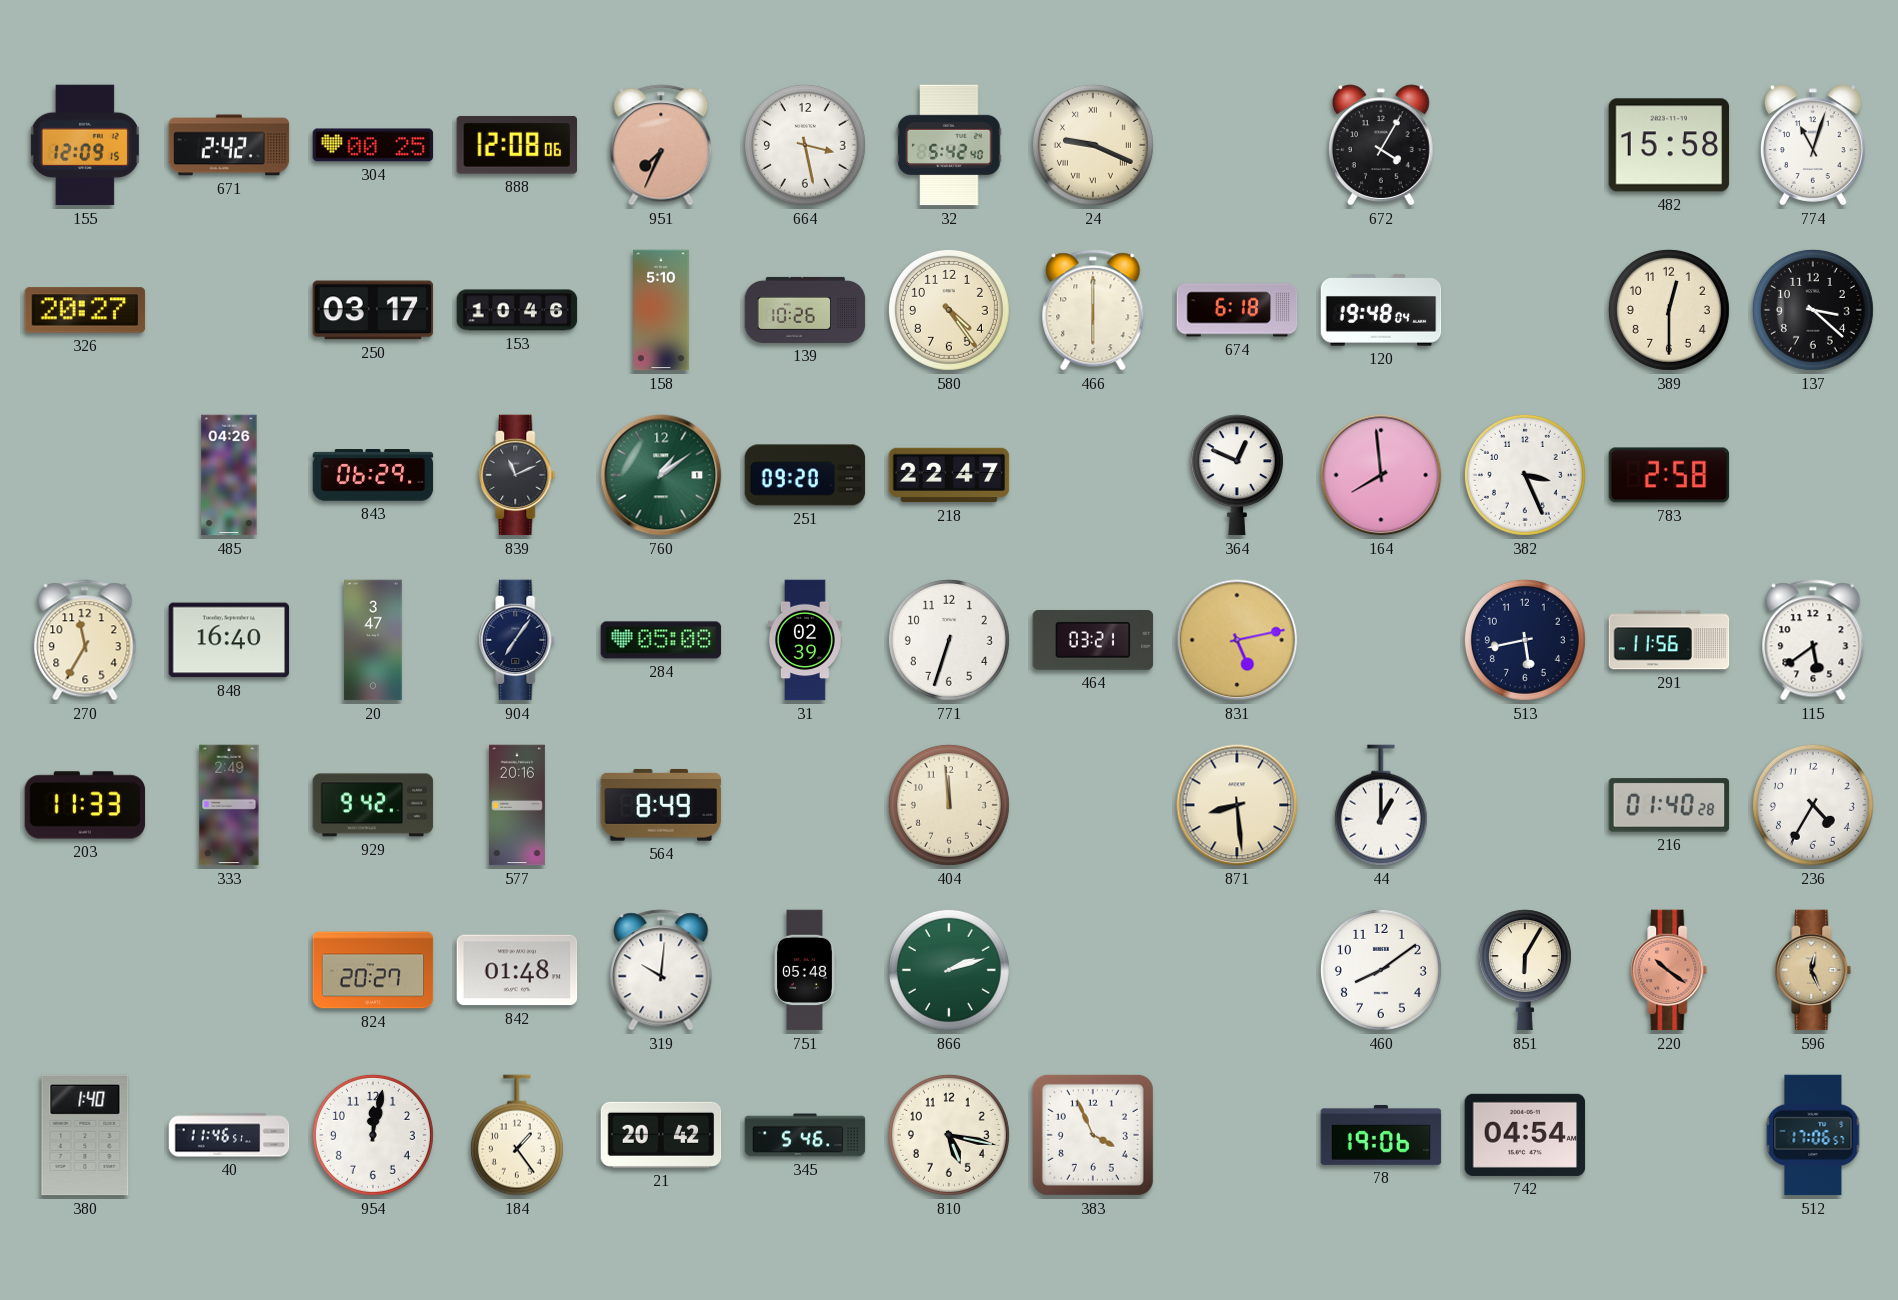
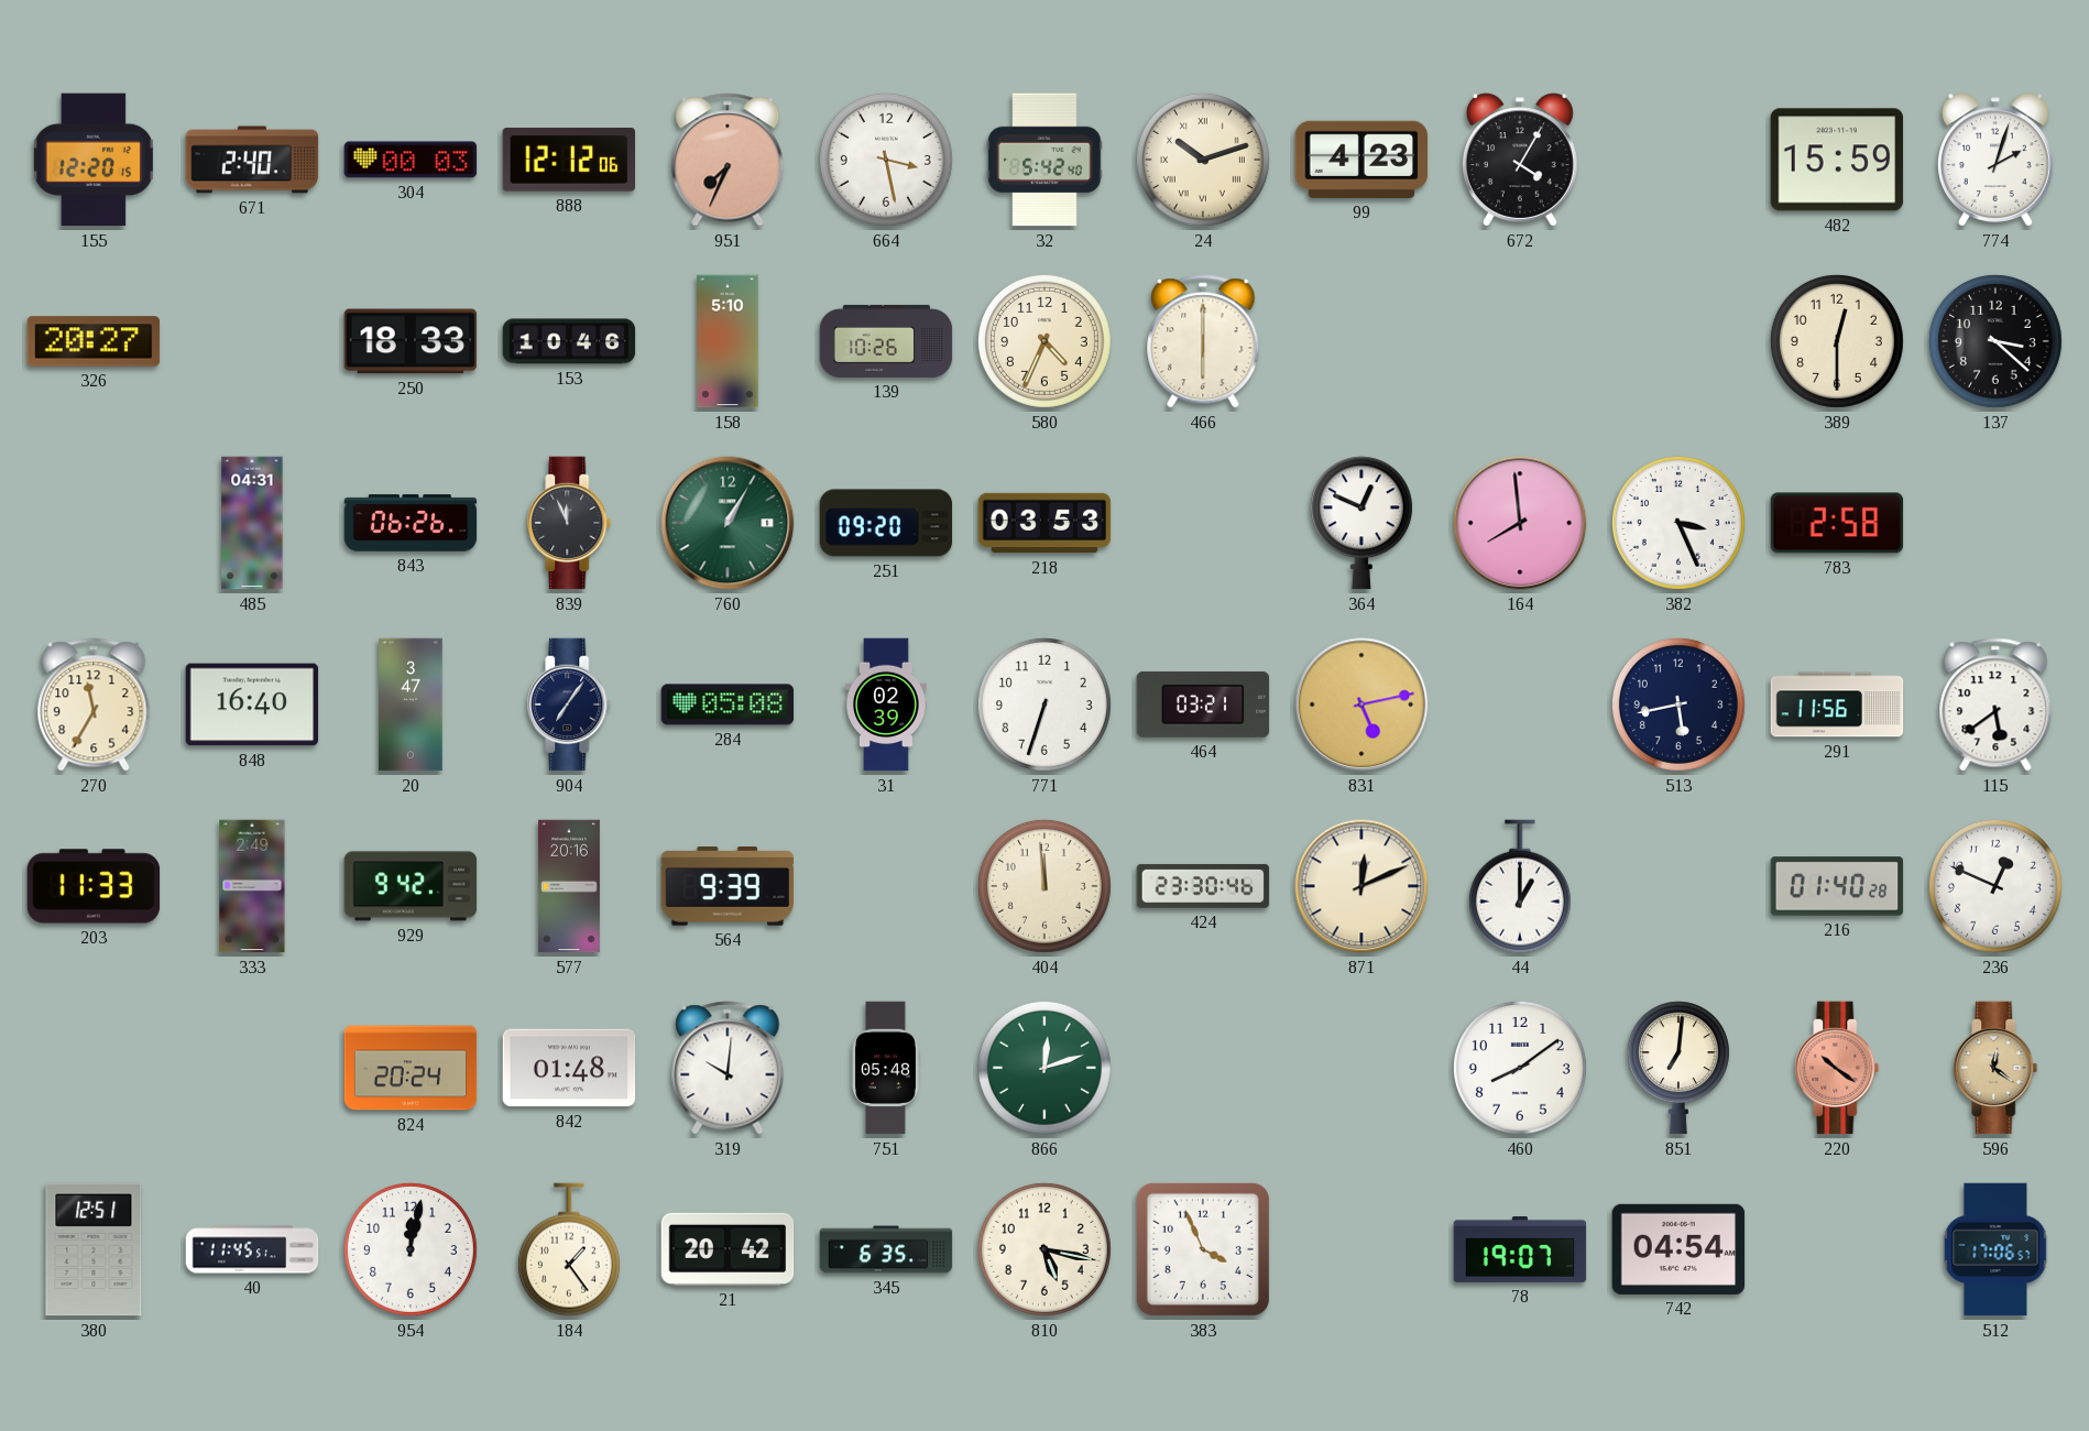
155: 12:09 -> 12:20 (94, 160)
671: 2:42 -> 2:40 (252, 160)
304: 00:25 -> 00:03 (411, 160)
888: 12:08 -> 12:12 (568, 160)
24: 9:19 -> 10:12 (1203, 160)
99: none -> 4:23 (1361, 160)
482: 15:58 -> 15:59 (1837, 160)
774: 11:03 -> 2:03 (1995, 160)
250: 03:17 -> 18:33 (411, 341)
580: 4:24 -> 4:34 (1044, 341)
674: 6:18 -> none (1237, 310)
120: 19:48 -> none (1381, 310)
485: 04:26 -> 04:31 (252, 523)
843: 06:29 -> 06:26 (411, 523)
839: 11:11 -> 11:56 (569, 523)
760: 1:09 -> 1:05 (728, 523)
218: 22:47 -> 03:53 (1044, 523)
564: 8:49 -> 9:39 (728, 886)
424: none -> 23:30 (1203, 886)
871: 8:29 -> 12:11 (1361, 886)
236: 4:35 -> 12:49 (1995, 886)
824: 20:27 -> 20:24 (411, 1068)
866: 2:12 -> 12:12 (1044, 1068)
851: 6:05 -> 7:01 (1678, 1068)
596: 12:26 -> 12:21 (1995, 1068)
380: 1:40 -> 12:51 (94, 1249)
40: 11:46 -> 11:45 (252, 1249)
345: 5:46 -> 6:35 (886, 1249)
78: 19:06 -> 19:07 (1520, 1249)
